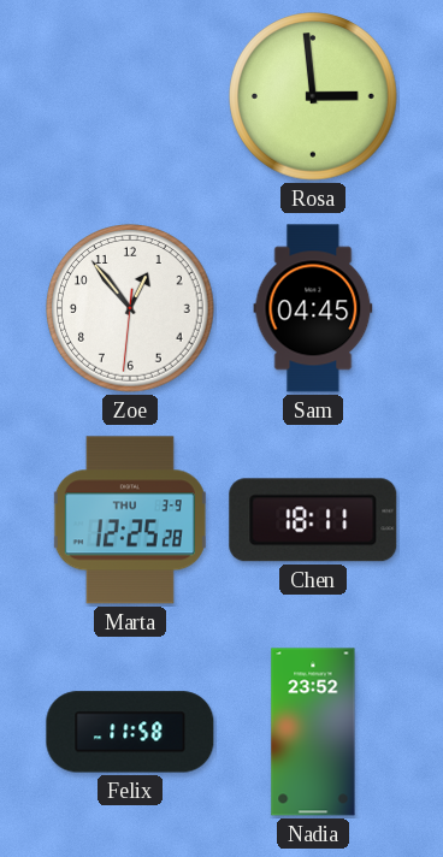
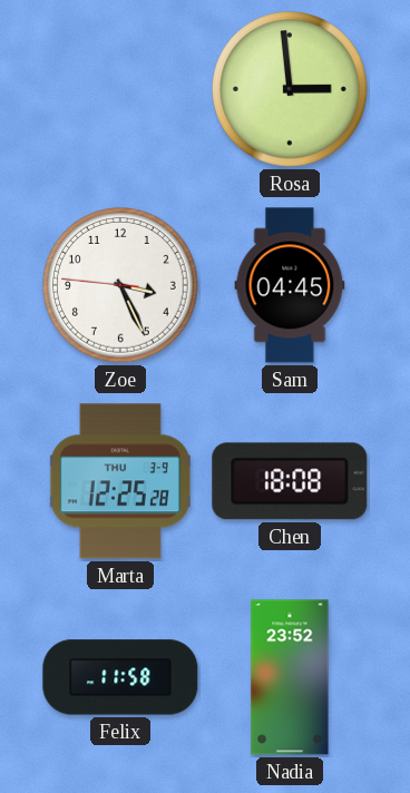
Zoe: 12:53 -> 3:25 (120, 285)
Chen: 18:11 -> 18:08 (290, 481)
